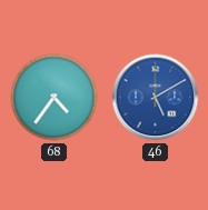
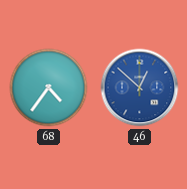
46: 5:10 -> 12:52 (140, 88)
